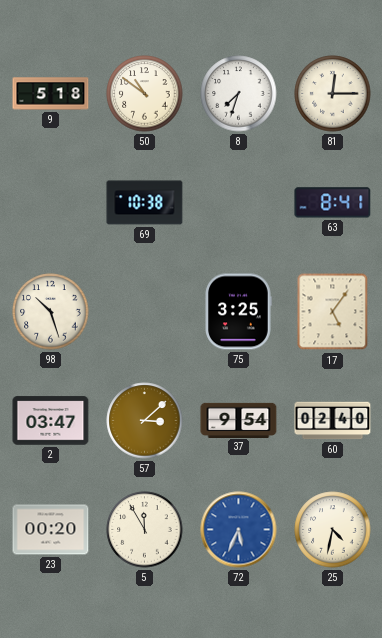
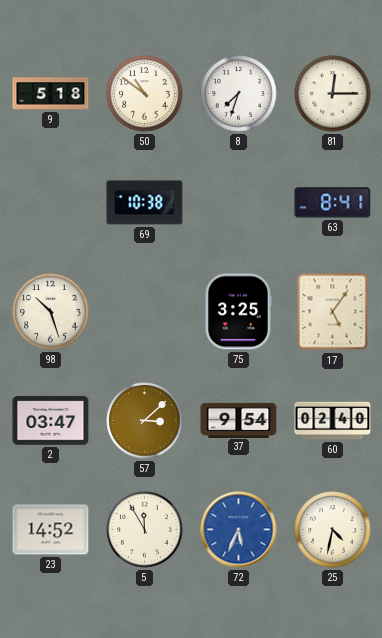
23: 00:20 -> 14:52 (51, 530)
